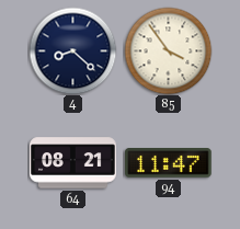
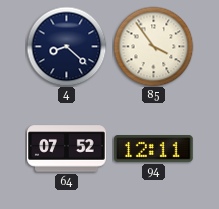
64: 08:21 -> 07:52 (67, 149)
94: 11:47 -> 12:11 (154, 149)
